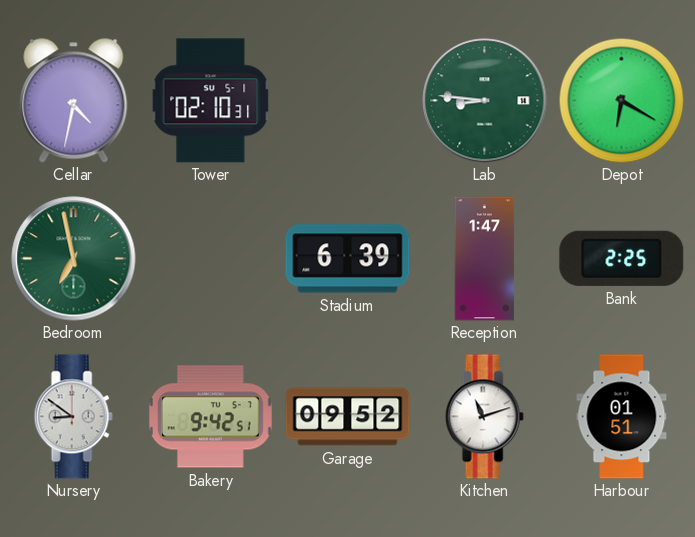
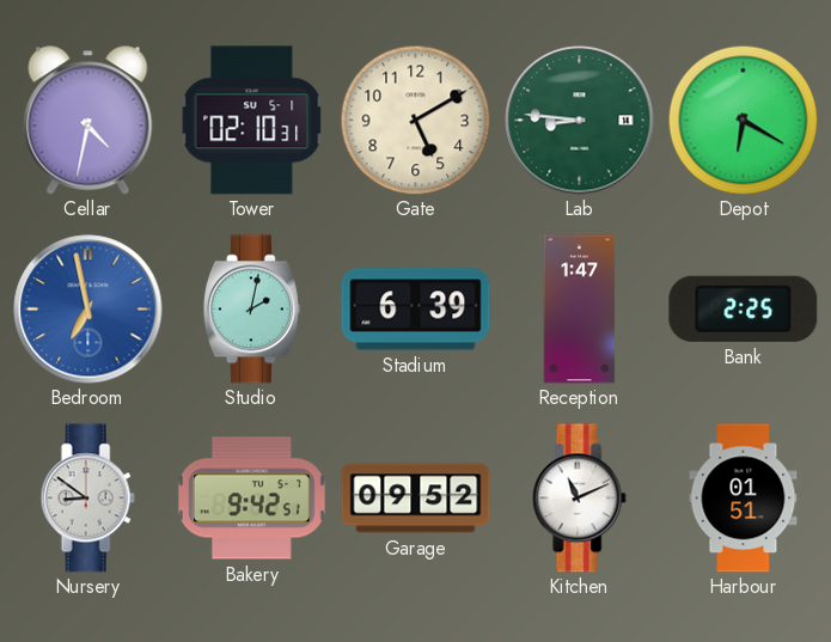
Gate: none -> 5:10 (415, 120)
Bedroom dial: green -> blue (88, 310)
Studio: none -> 2:02 (251, 310)
Kitchen: 11:12 -> 11:11 (579, 499)
